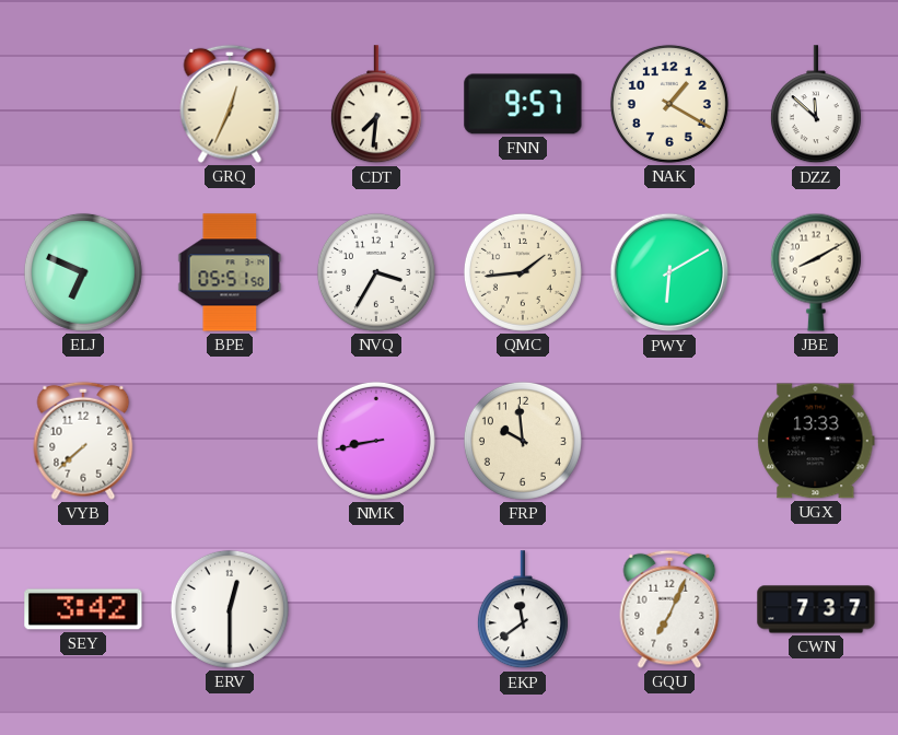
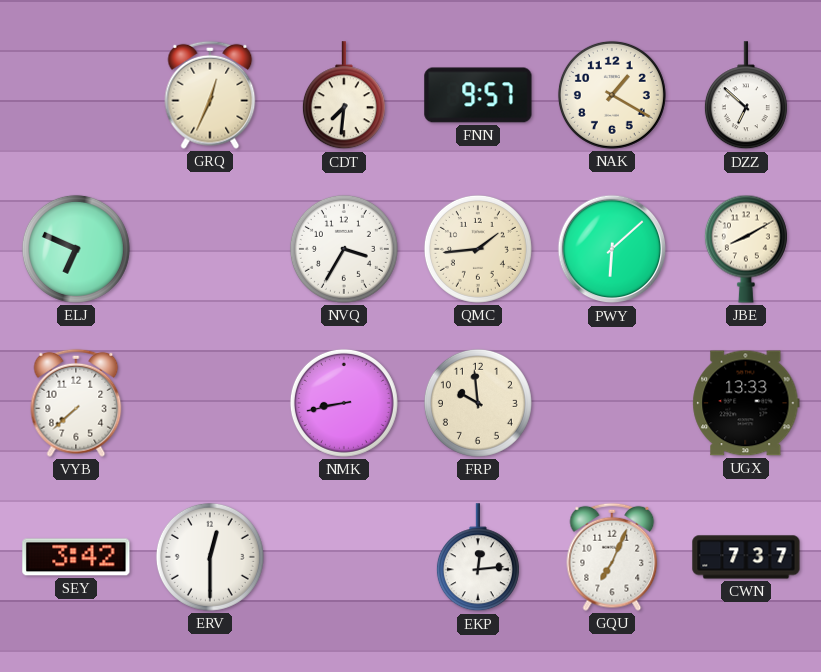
DZZ: 11:52 -> 6:52 (746, 96)
BPE: 05:51 -> none (230, 272)
PWY: 6:10 -> 6:08 (612, 249)
EKP: 11:39 -> 12:14 (478, 558)
